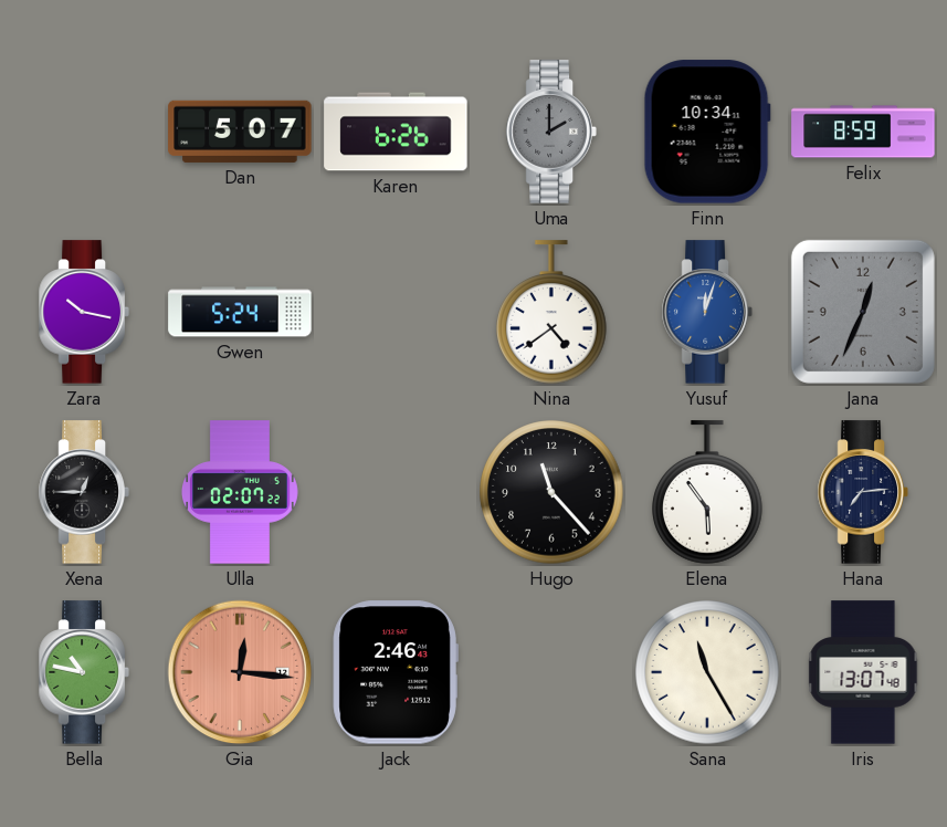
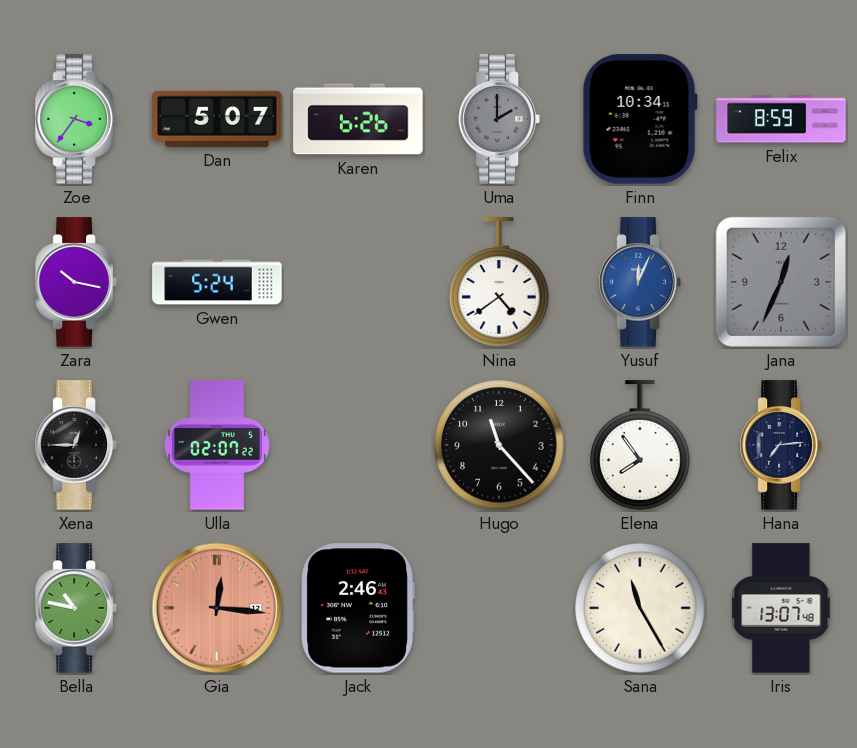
Zoe: none -> 3:36 (76, 119)
Yusuf: 12:03 -> 12:04 (640, 282)
Elena: 5:54 -> 7:54 (640, 445)
